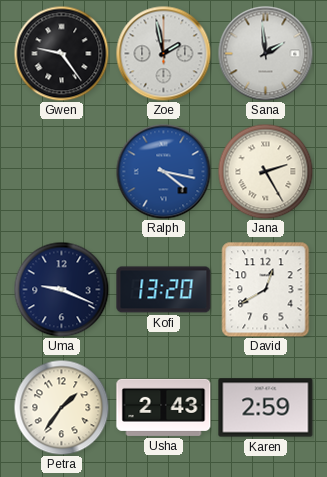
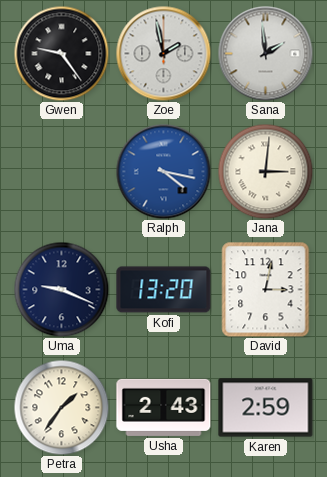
Jana: 2:25 -> 3:01 (265, 171)
David: 12:40 -> 3:02 (266, 290)
